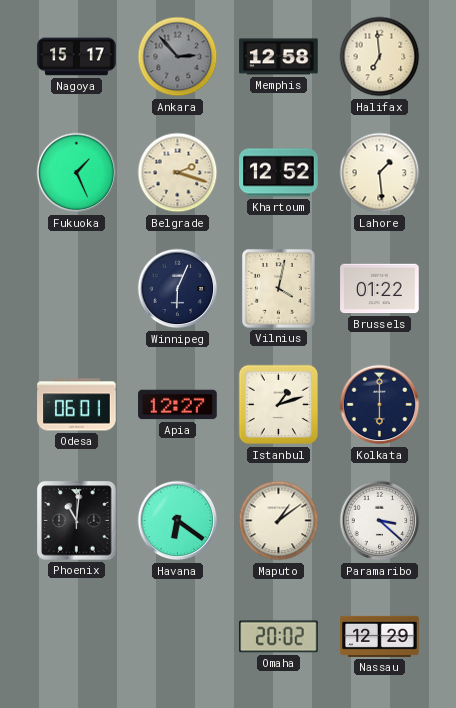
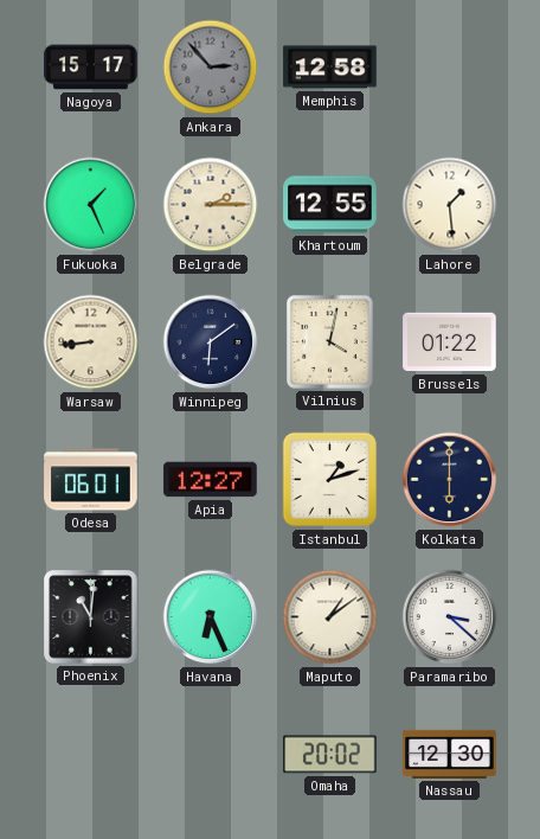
Halifax: 6:59 -> none (380, 57)
Belgrade: 2:18 -> 2:15 (211, 205)
Khartoum: 12:52 -> 12:55 (330, 205)
Warsaw: none -> 8:44 (91, 342)
Winnipeg: 6:04 -> 6:09 (211, 342)
Havana: 6:21 -> 6:26 (211, 617)
Nassau: 12:29 -> 12:30 (450, 754)
